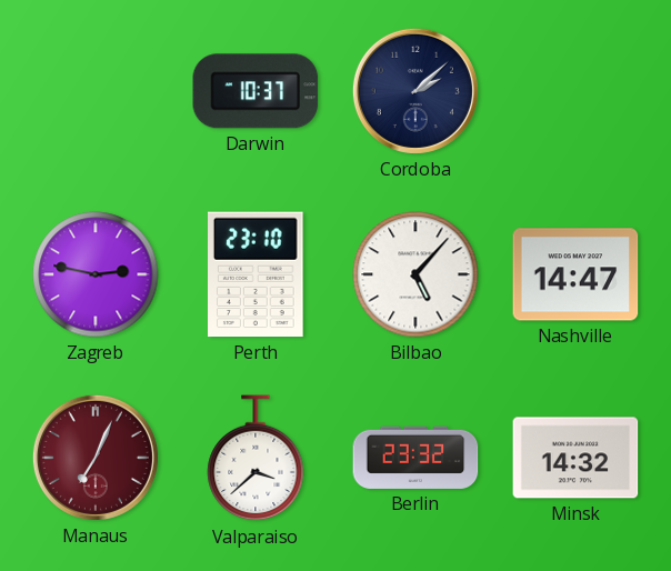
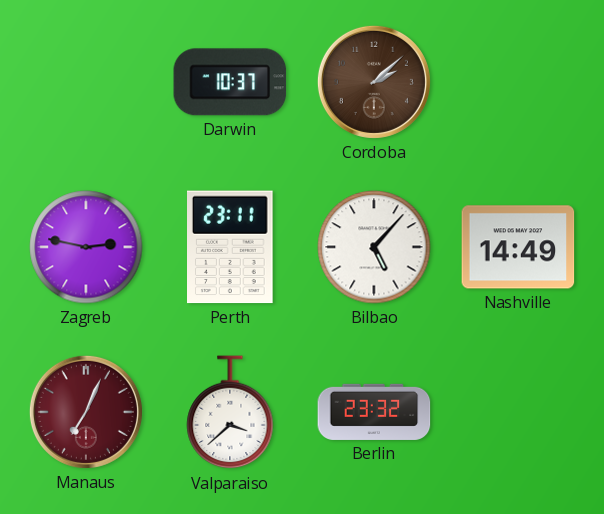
Cordoba dial: navy -> brown (374, 82)
Perth: 23:10 -> 23:11 (231, 247)
Nashville: 14:47 -> 14:49 (518, 247)
Minsk: 14:32 -> none (575, 458)
